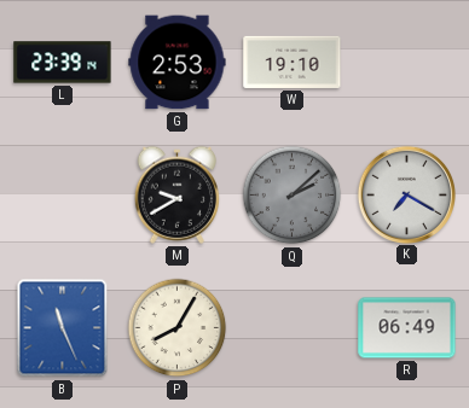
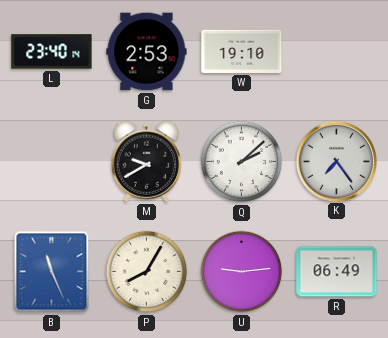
L: 23:39 -> 23:40 (52, 52)
Q dial: grey -> white (242, 162)
K: 7:20 -> 7:24 (336, 161)
U: none -> 9:14 (242, 272)
